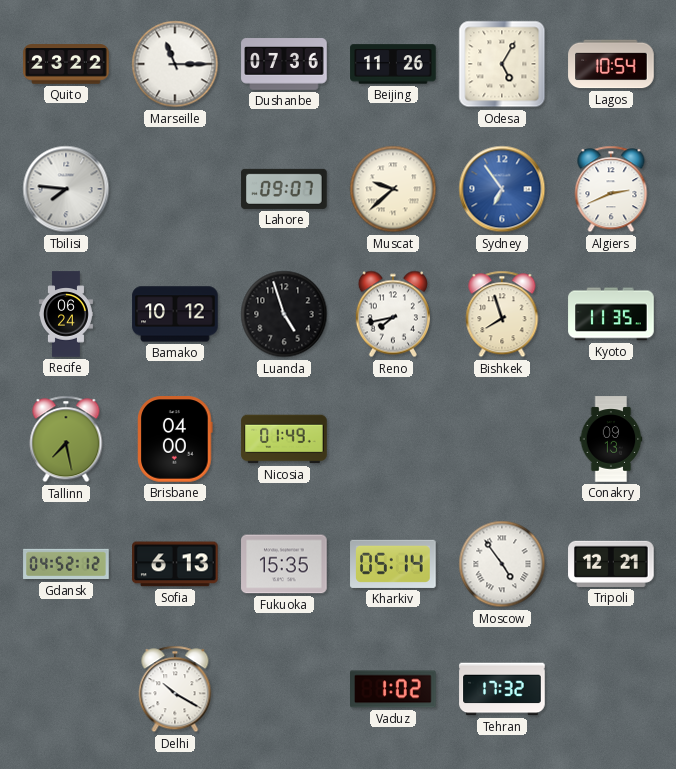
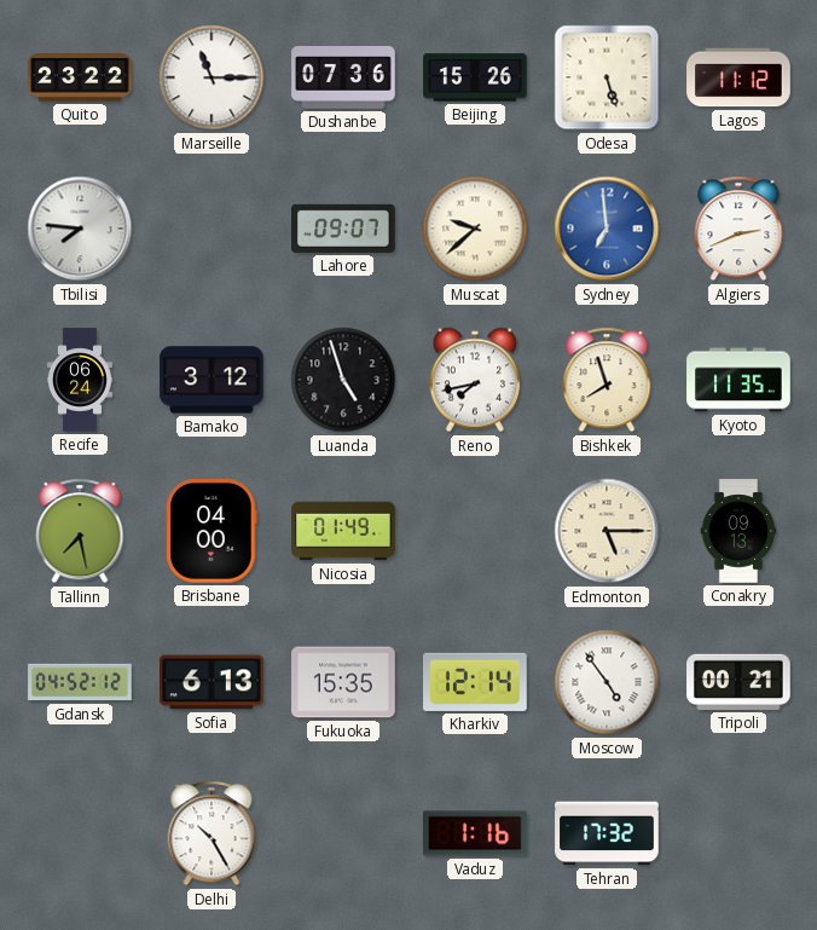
Beijing: 11:26 -> 15:26 (475, 77)
Odesa: 5:05 -> 5:27 (607, 77)
Lagos: 10:54 -> 11:12 (738, 77)
Sydney: 6:54 -> 6:59 (607, 229)
Bamako: 10:12 -> 3:12 (212, 380)
Edmonton: none -> 5:15 (607, 531)
Kharkiv: 05:14 -> 12:14 (475, 682)
Tripoli: 12:21 -> 00:21 (738, 682)
Delhi: 10:20 -> 10:25 (212, 833)
Vaduz: 1:02 -> 1:16 (475, 833)
